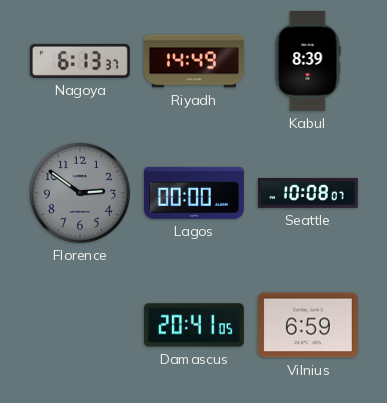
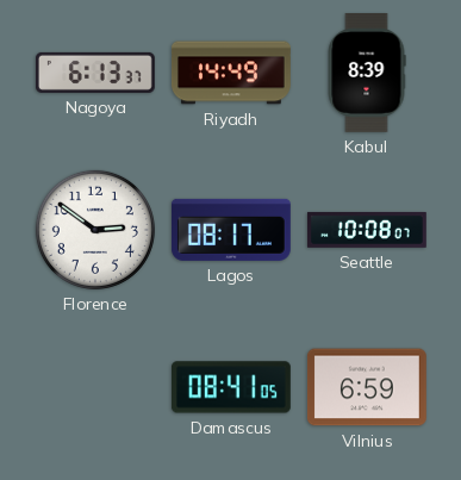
Florence dial: grey -> white (95, 230)
Lagos: 00:00 -> 08:17 (231, 230)
Damascus: 20:41 -> 08:41 (231, 387)
